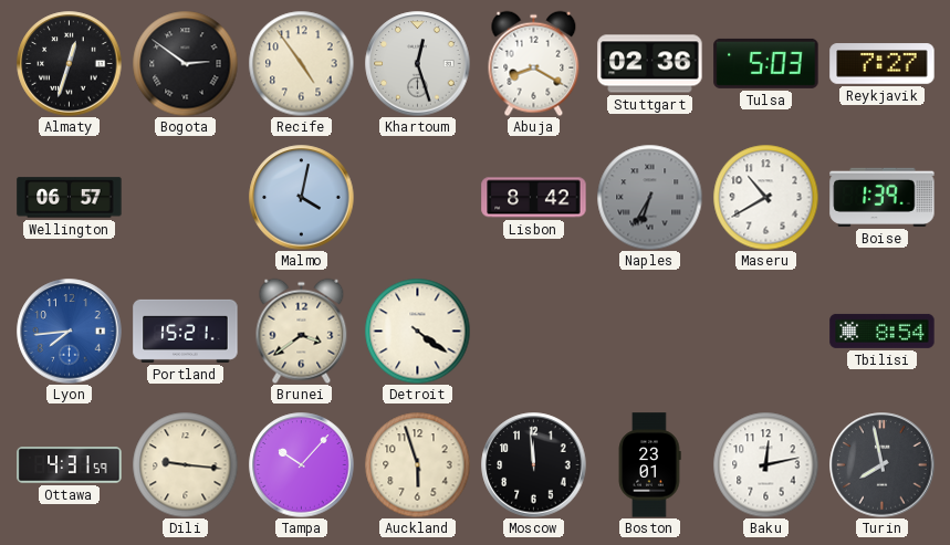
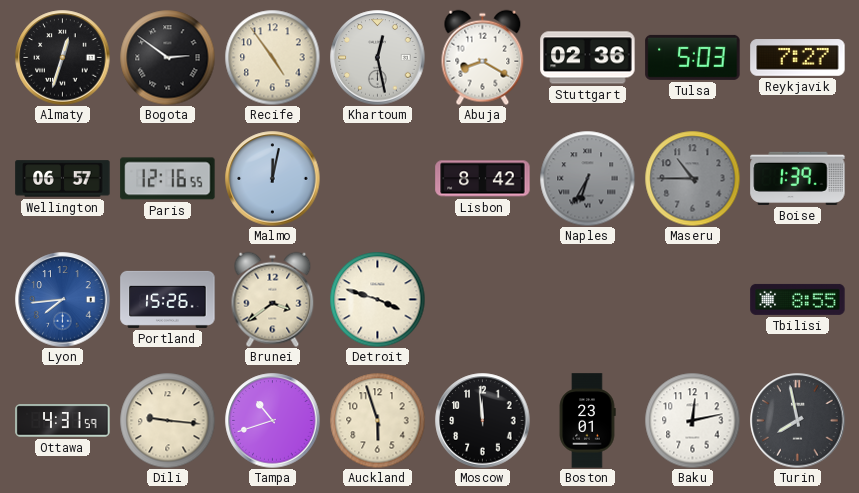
Khartoum: 12:27 -> 12:28 (378, 58)
Paris: none -> 12:16 (168, 179)
Malmo: 4:02 -> 12:02 (273, 179)
Maseru: 10:40 -> 10:45 (692, 178)
Maseru dial: white -> grey (692, 178)
Portland: 15:21 -> 15:26 (168, 299)
Detroit: 4:21 -> 3:48 (377, 299)
Tbilisi: 8:54 -> 8:55 (798, 299)
Tampa: 10:07 -> 10:42 (273, 421)
